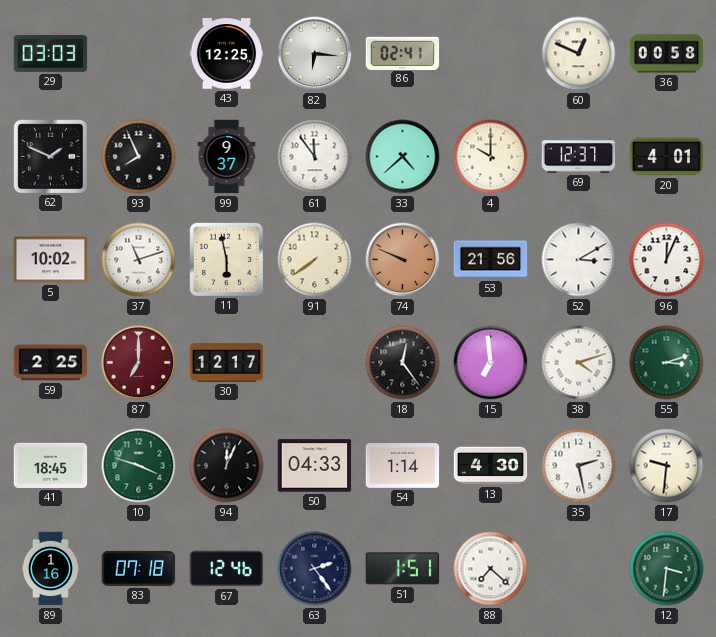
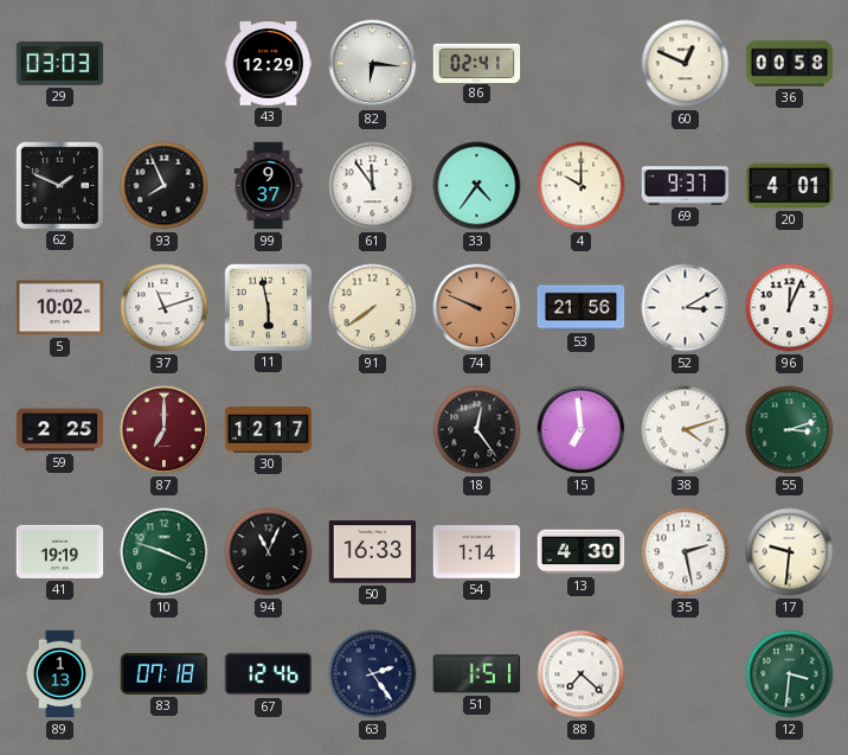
43: 12:25 -> 12:29 (269, 64)
33: 4:38 -> 4:36 (477, 186)
69: 12:37 -> 9:37 (686, 186)
41: 18:45 -> 19:19 (60, 551)
94: 12:04 -> 11:04 (269, 552)
50: 04:33 -> 16:33 (373, 552)
89: 1:16 -> 1:13 (59, 674)
